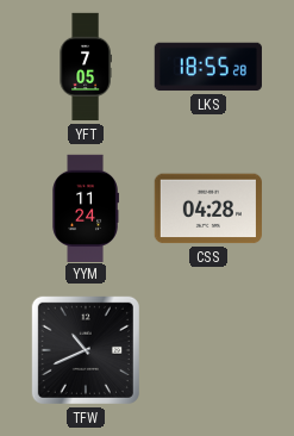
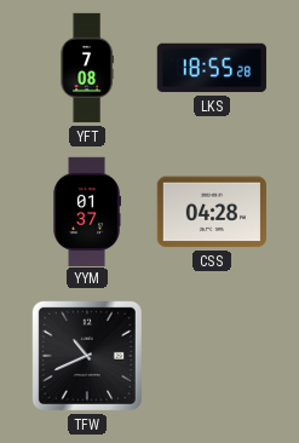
YFT: 7:05 -> 7:08 (87, 68)
YYM: 11:24 -> 01:37 (87, 211)
